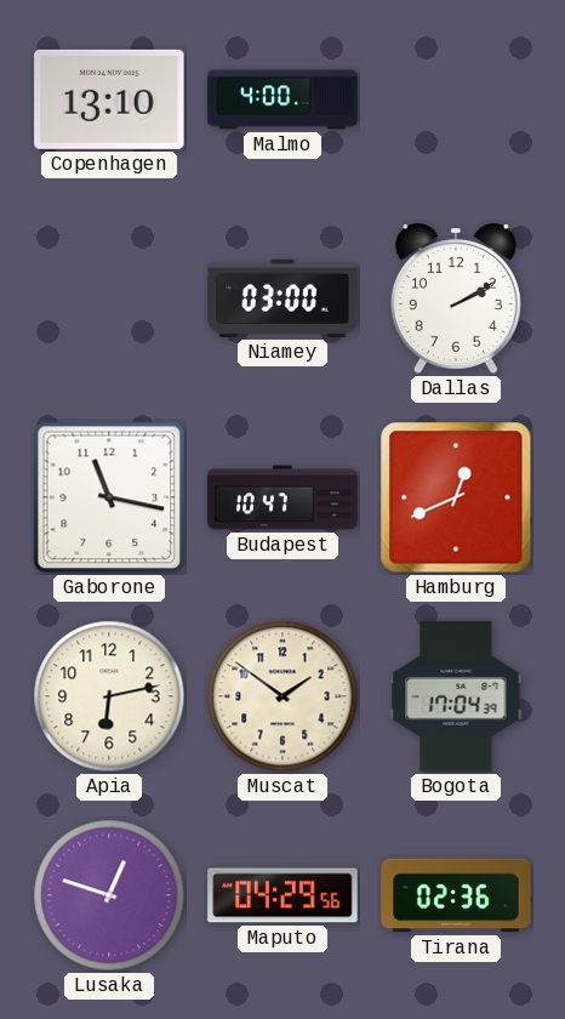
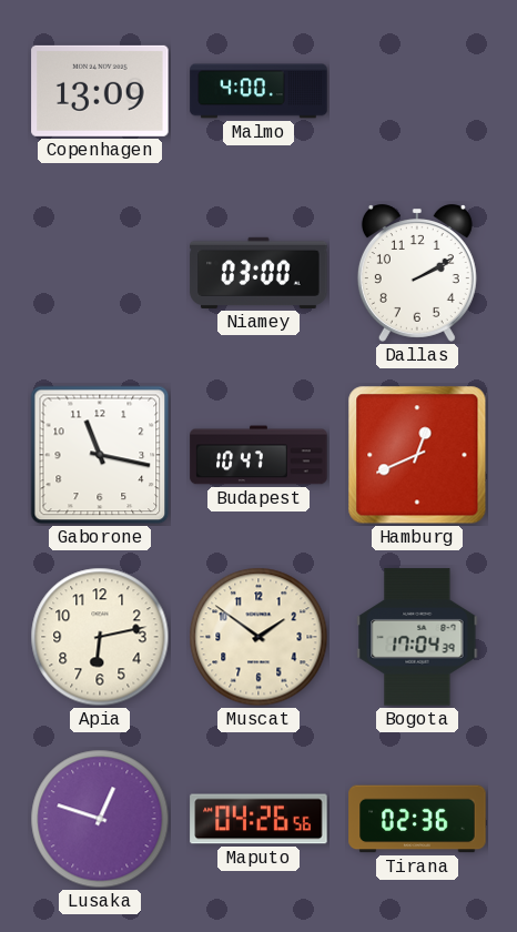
Copenhagen: 13:10 -> 13:09 (100, 91)
Maputo: 04:29 -> 04:26 (258, 819)
